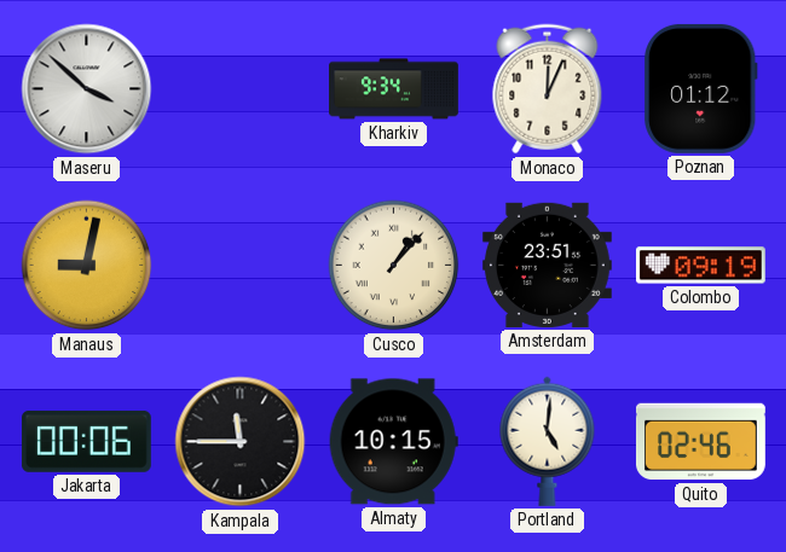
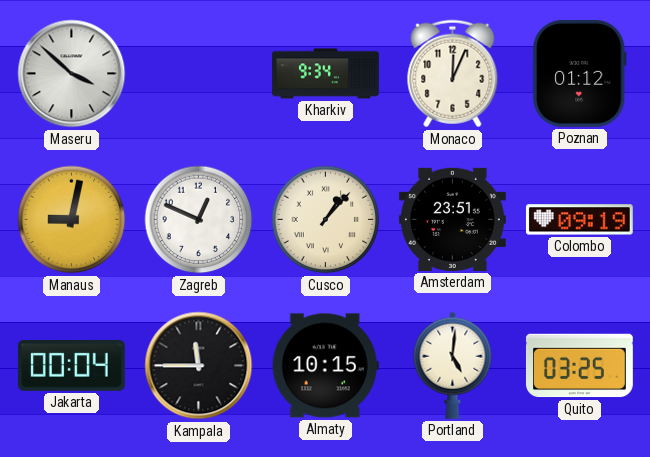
Zagreb: none -> 12:49 (199, 220)
Jakarta: 00:06 -> 00:04 (71, 365)
Quito: 02:46 -> 03:25 (579, 366)
